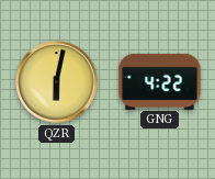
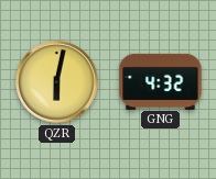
GNG: 4:22 -> 4:32 (161, 81)
